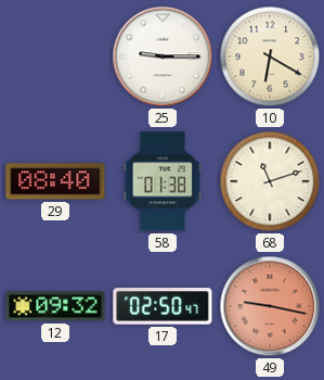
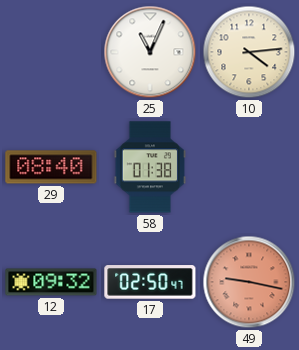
25: 9:15 -> 11:04 (150, 52)
10: 6:20 -> 4:14 (249, 52)
68: 11:12 -> none (270, 181)
